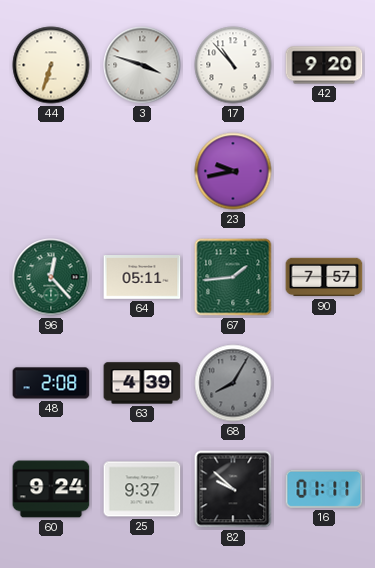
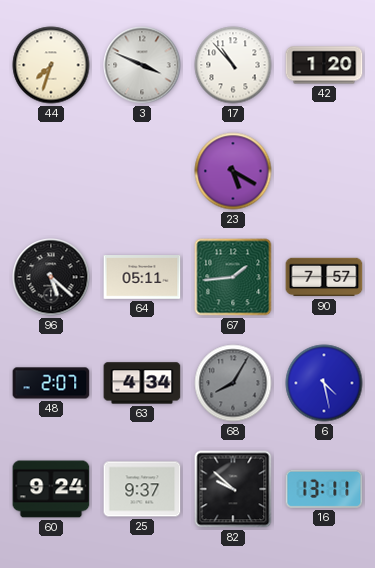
44: 6:33 -> 7:33 (51, 65)
3: 3:48 -> 3:49 (142, 65)
42: 9:20 -> 1:20 (324, 65)
23: 9:43 -> 5:20 (233, 171)
96: 12:23 -> 5:22 (51, 277)
96 dial: green -> black (51, 277)
48: 2:08 -> 2:07 (51, 383)
63: 4:39 -> 4:34 (142, 383)
6: none -> 4:28 (324, 383)
16: 01:11 -> 13:11 (324, 489)
